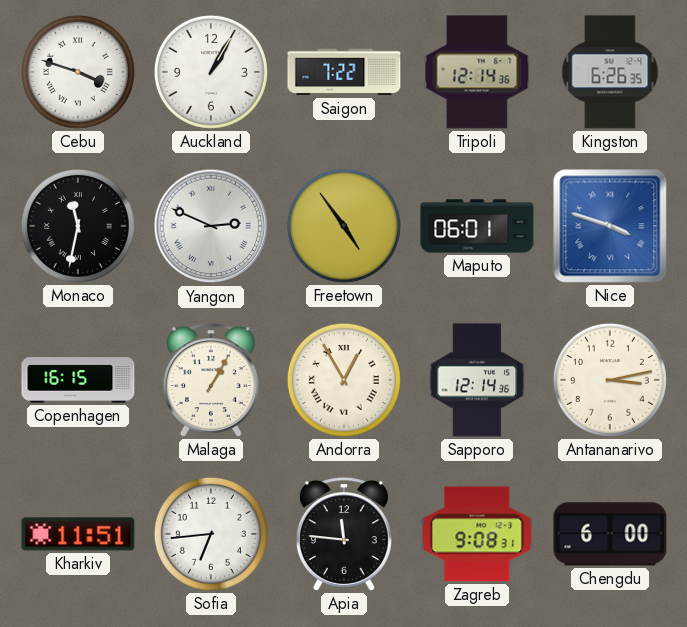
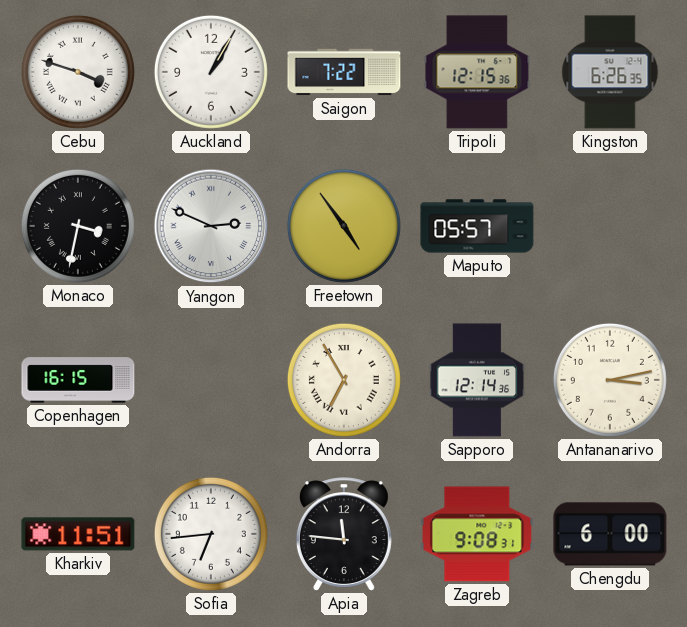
Tripoli: 12:14 -> 12:15 (477, 72)
Monaco: 11:32 -> 3:32 (78, 226)
Maputo: 06:01 -> 05:57 (477, 226)
Nice: 3:48 -> none (610, 226)
Malaga: 1:05 -> none (211, 380)
Andorra: 12:55 -> 6:55 (344, 380)
